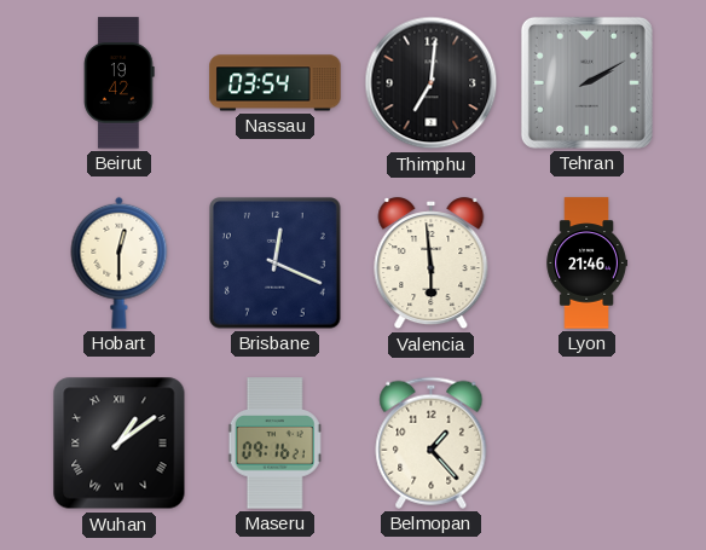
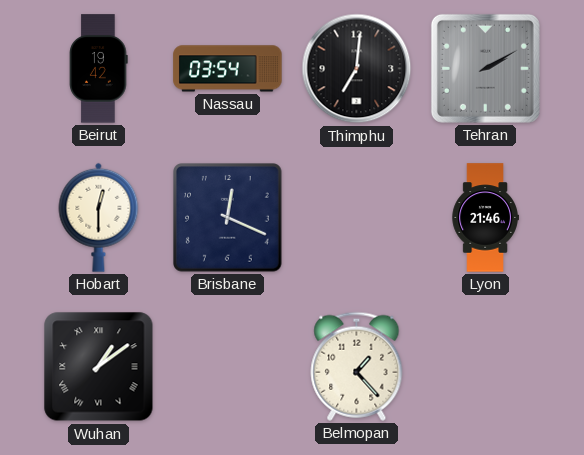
Valencia: 5:59 -> none (432, 264)
Maseru: 09:16 -> none (276, 444)
